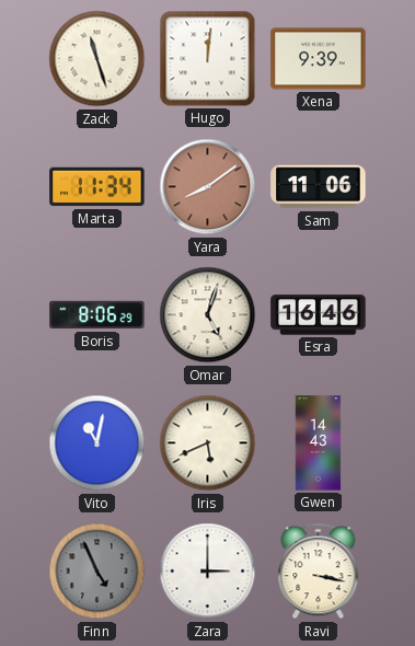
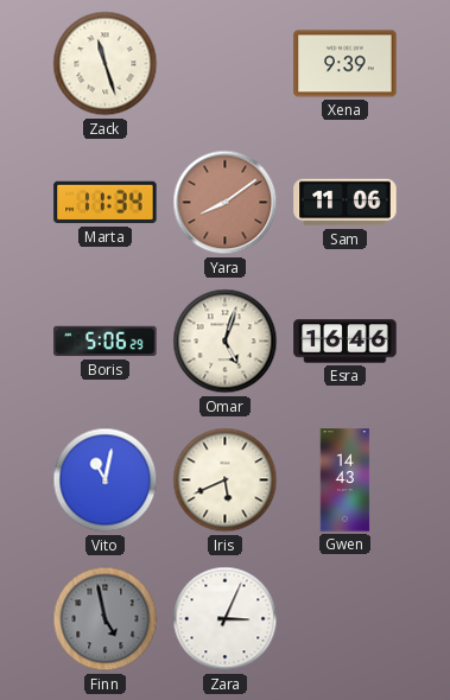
Hugo: 12:01 -> none (208, 59)
Boris: 8:06 -> 5:06 (106, 342)
Finn: 4:56 -> 4:58 (106, 619)
Zara: 3:00 -> 3:04 (226, 619)
Ravi: 3:17 -> none (319, 572)
